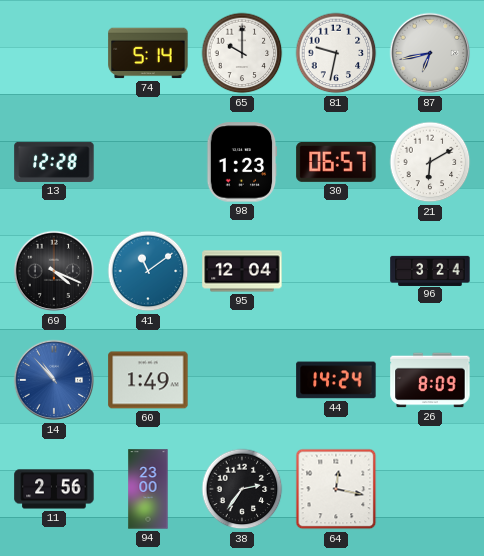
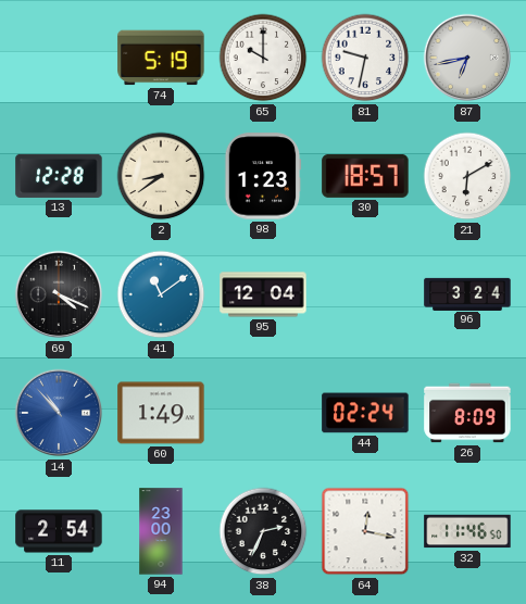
74: 5:14 -> 5:19 (161, 58)
2: none -> 8:39 (161, 176)
30: 06:57 -> 18:57 (365, 176)
44: 14:24 -> 02:24 (365, 413)
11: 2:56 -> 2:54 (59, 531)
38: 2:36 -> 2:34 (263, 531)
32: none -> 11:46 (467, 531)
